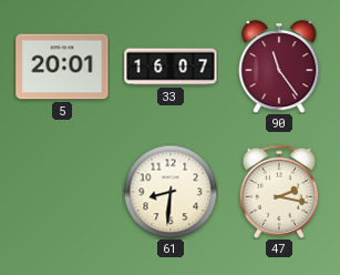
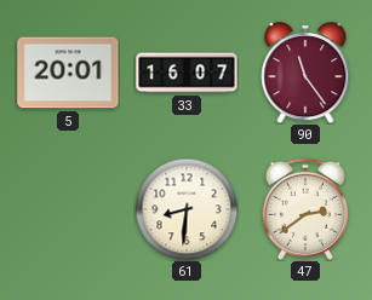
47: 2:17 -> 2:39 (305, 209)
